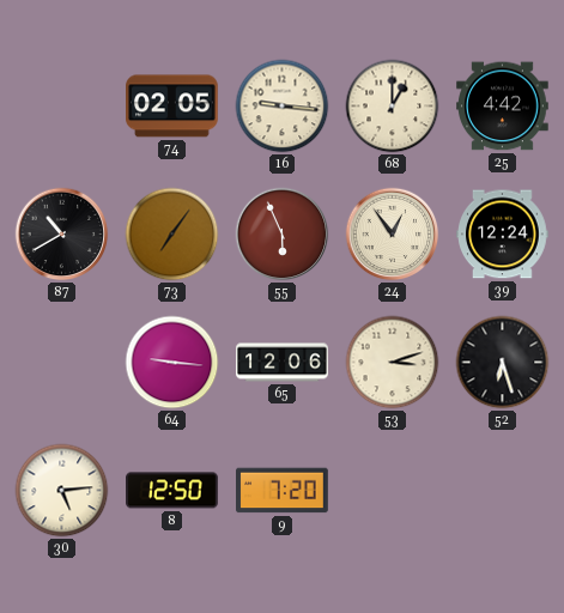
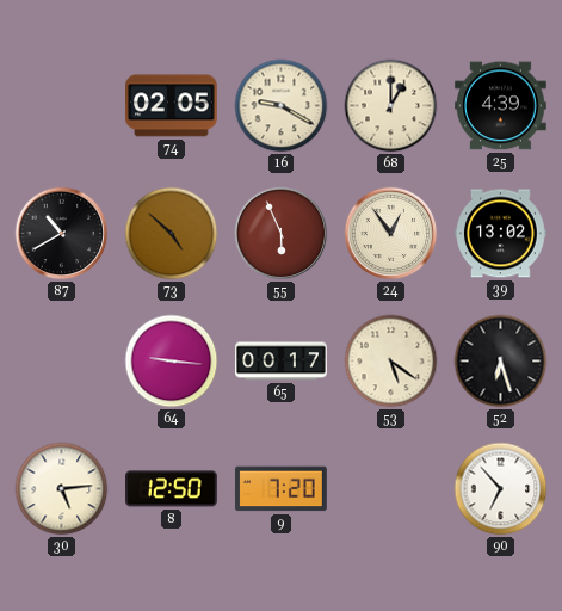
16: 9:16 -> 9:20 (282, 106)
25: 4:42 -> 4:39 (501, 106)
73: 7:06 -> 4:52 (172, 234)
39: 12:24 -> 13:02 (501, 234)
65: 12:06 -> 00:17 (282, 362)
53: 3:12 -> 5:21 (391, 362)
90: none -> 6:53 (501, 489)
